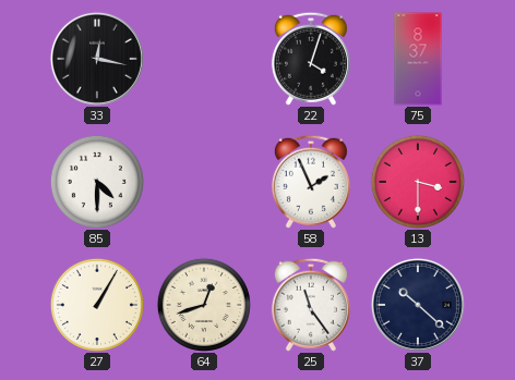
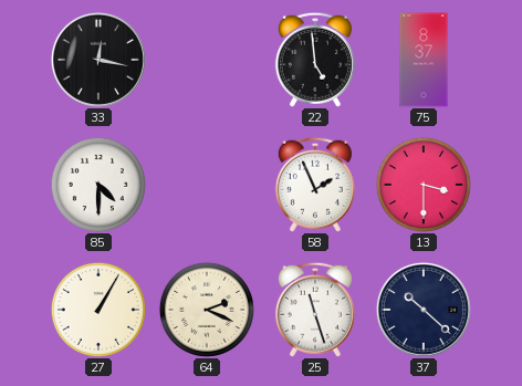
22: 4:03 -> 4:59 (315, 60)
64: 12:42 -> 2:19 (207, 310)
25: 11:24 -> 11:27 (315, 310)
